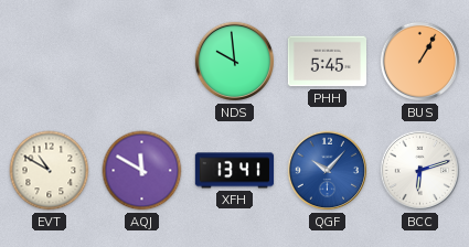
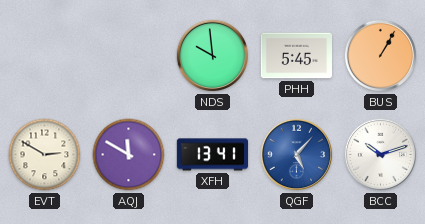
EVT: 10:50 -> 2:50 (45, 155)
QGF: 10:07 -> 5:07 (297, 155)
BCC: 6:12 -> 10:12 (381, 155)
